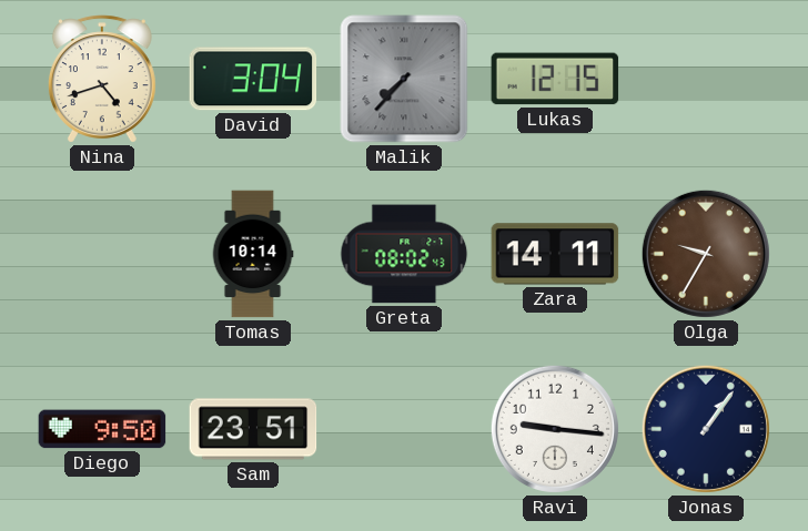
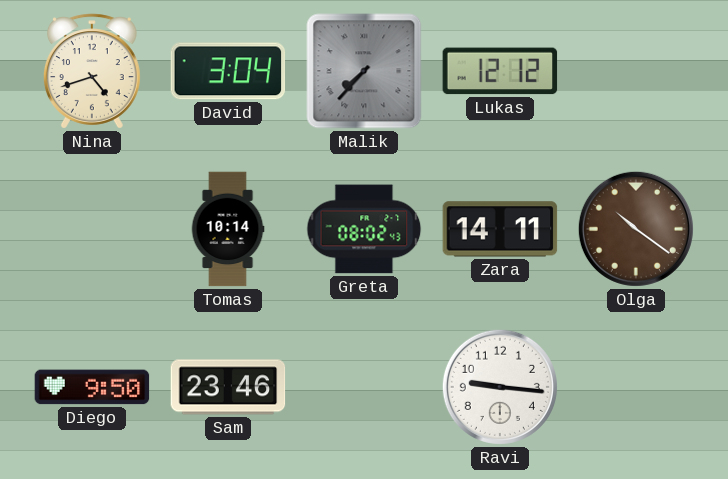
Lukas: 12:15 -> 12:12 (500, 71)
Olga: 9:35 -> 10:21 (636, 229)
Sam: 23:51 -> 23:46 (228, 387)
Jonas: 1:06 -> none (706, 429)
